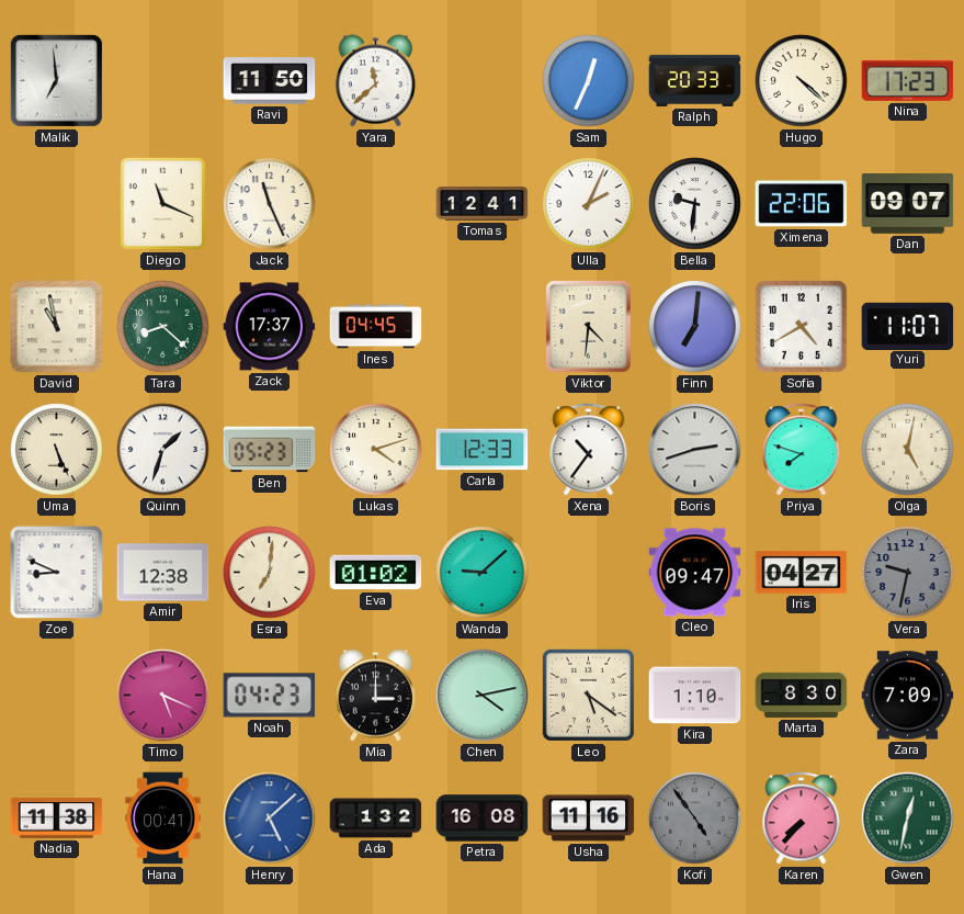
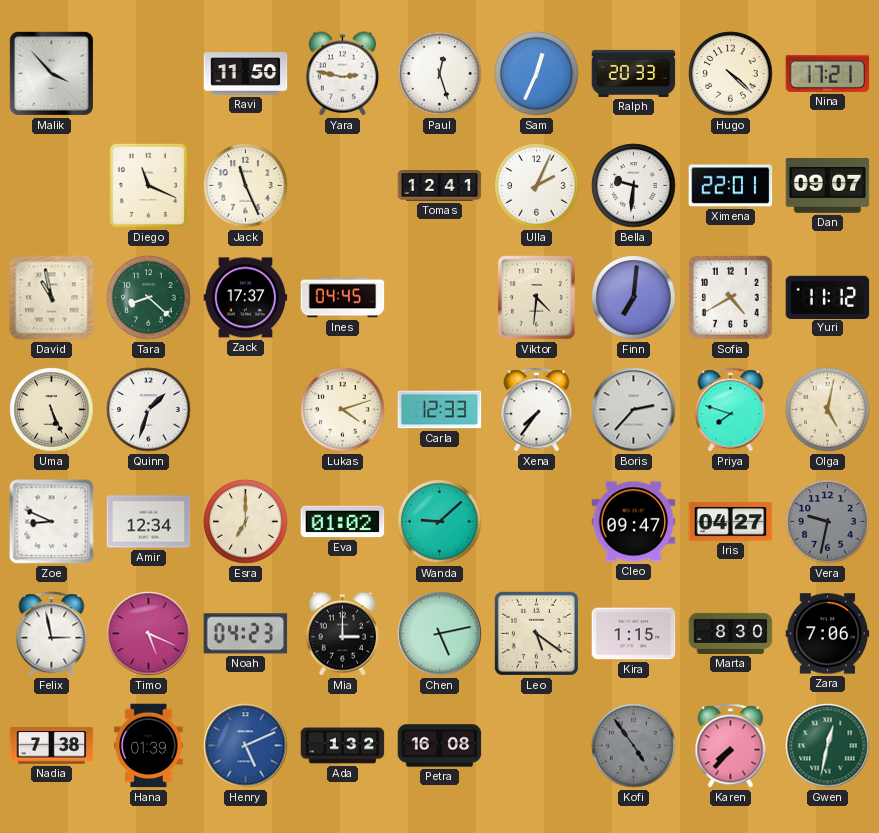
Malik: 6:59 -> 3:53 (51, 73)
Yara: 11:38 -> 2:47 (342, 74)
Paul: none -> 12:27 (440, 74)
Nina: 17:23 -> 17:21 (828, 73)
Ximena: 22:06 -> 22:01 (731, 186)
Yuri: 11:07 -> 11:12 (828, 297)
Ben: 05:23 -> none (270, 450)
Xena: 10:36 -> 7:36 (537, 410)
Boris: 2:42 -> 2:37 (634, 410)
Amir: 12:38 -> 12:34 (149, 522)
Esra: 7:01 -> 7:00 (246, 522)
Felix: none -> 2:58 (52, 634)
Chen: 4:13 -> 5:13 (440, 634)
Kira: 1:10 -> 1:15 (634, 634)
Zara: 7:09 -> 7:06 (828, 634)
Nadia: 11:38 -> 7:38 (52, 746)
Hana: 00:41 -> 01:39 (149, 746)
Henry: 5:08 -> 5:11 (246, 746)
Usha: 11:16 -> none (589, 819)
